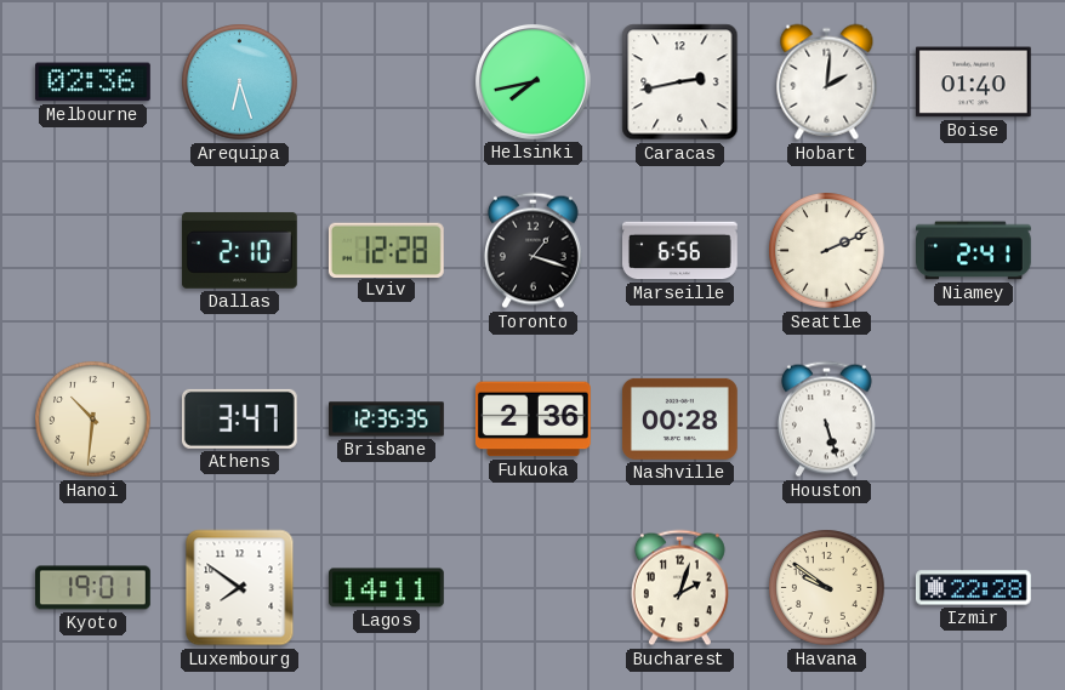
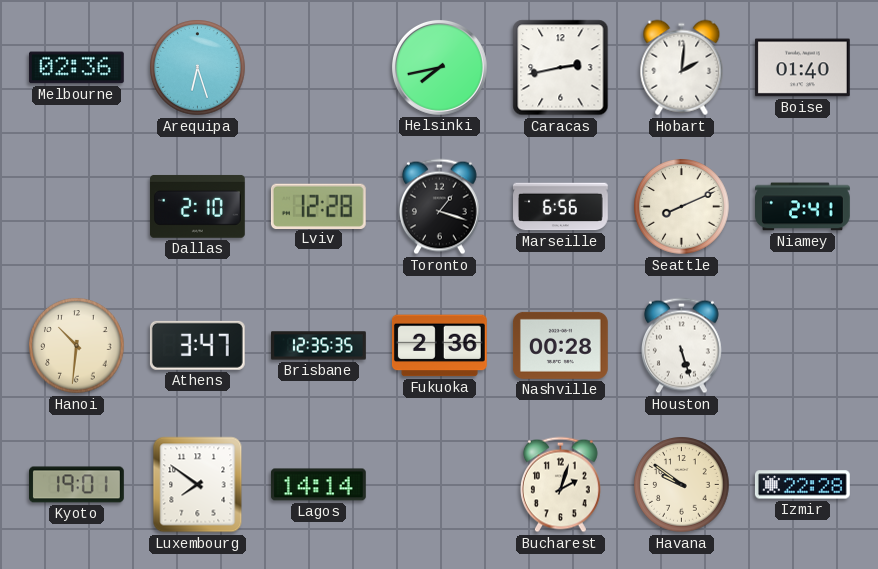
Seattle: 2:11 -> 8:11 (682, 207)
Lagos: 14:11 -> 14:14 (318, 485)
